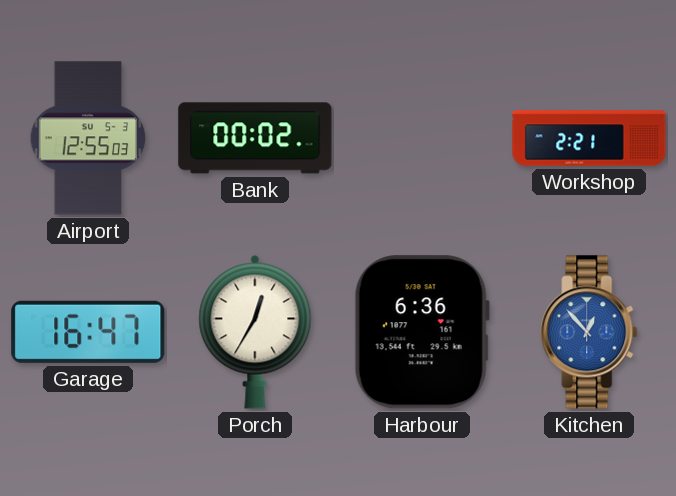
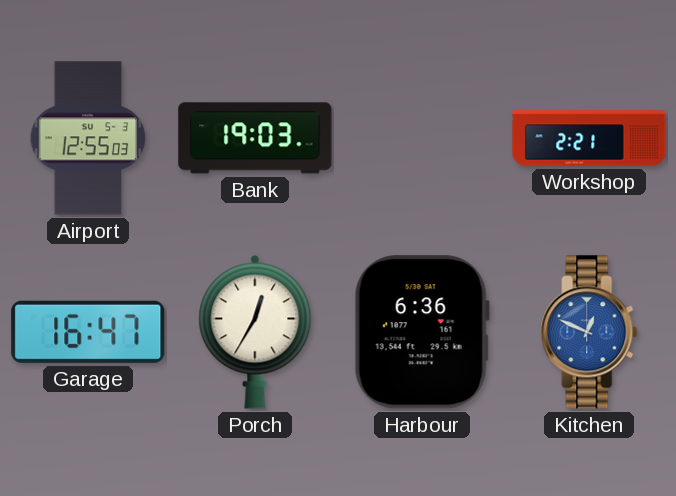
Bank: 00:02 -> 19:03 (255, 138)
Kitchen: 12:53 -> 12:49 (589, 332)
